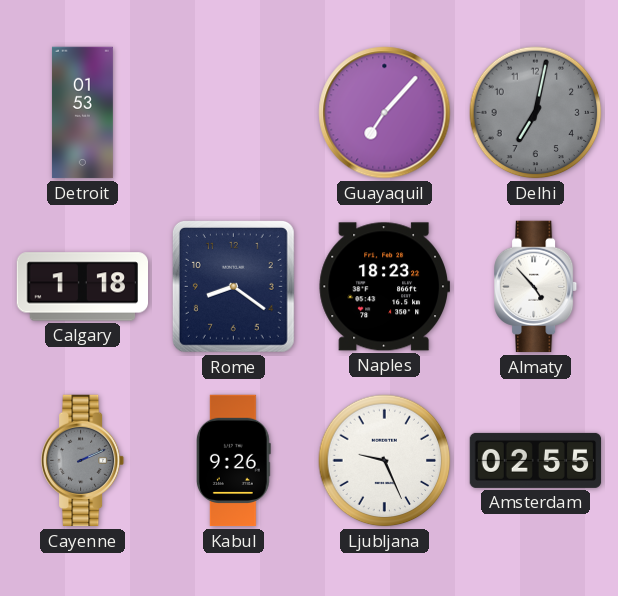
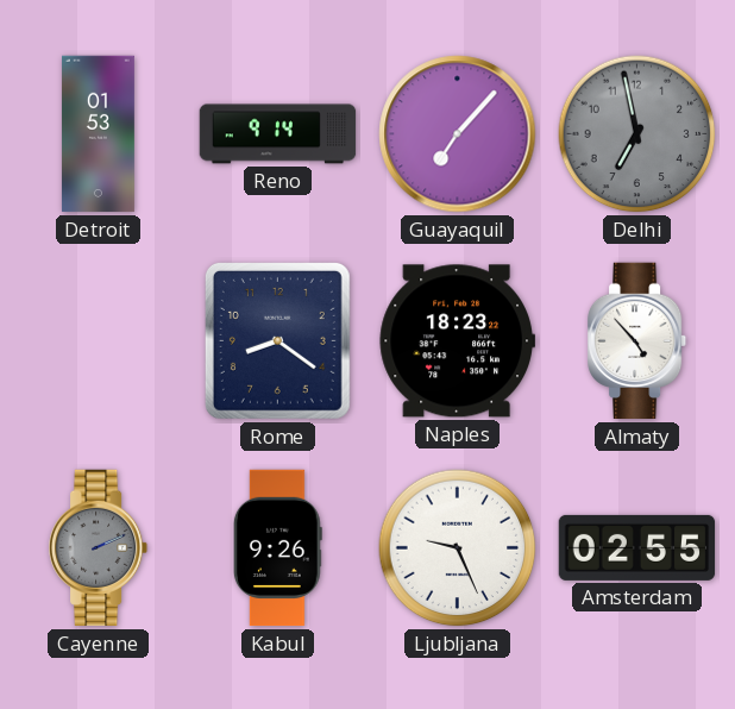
Reno: none -> 9:14 (278, 134)
Delhi: 7:02 -> 6:58 (637, 134)
Calgary: 1:18 -> none (83, 287)
